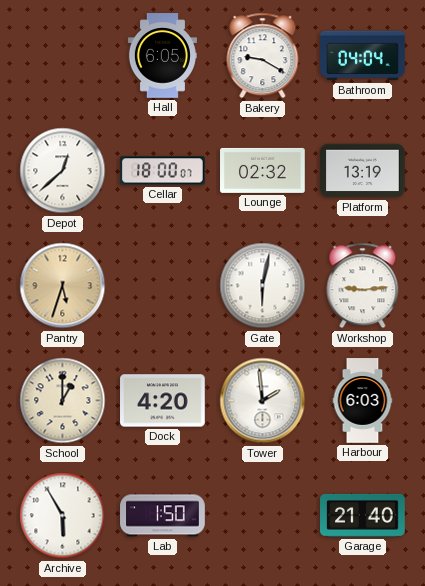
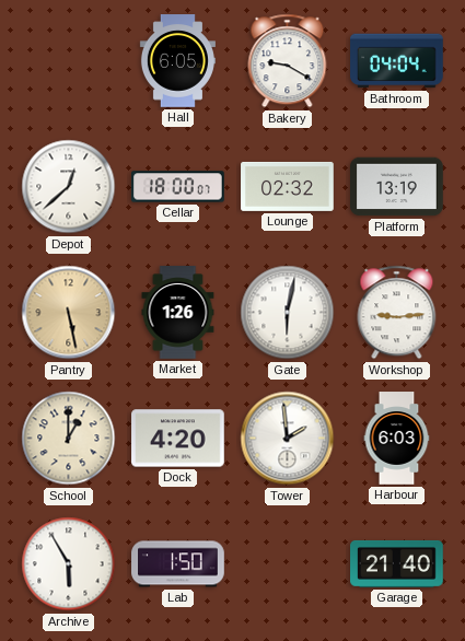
Pantry: 5:33 -> 5:28 (69, 313)
Market: none -> 1:26 (178, 313)
